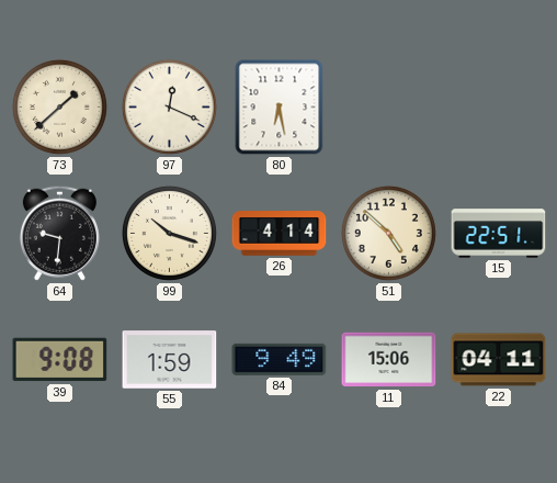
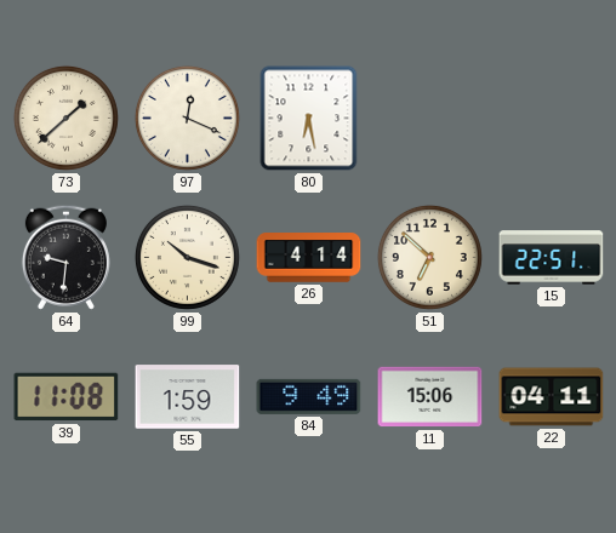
51: 4:52 -> 6:52 (429, 257)
39: 9:08 -> 11:08 (67, 397)
